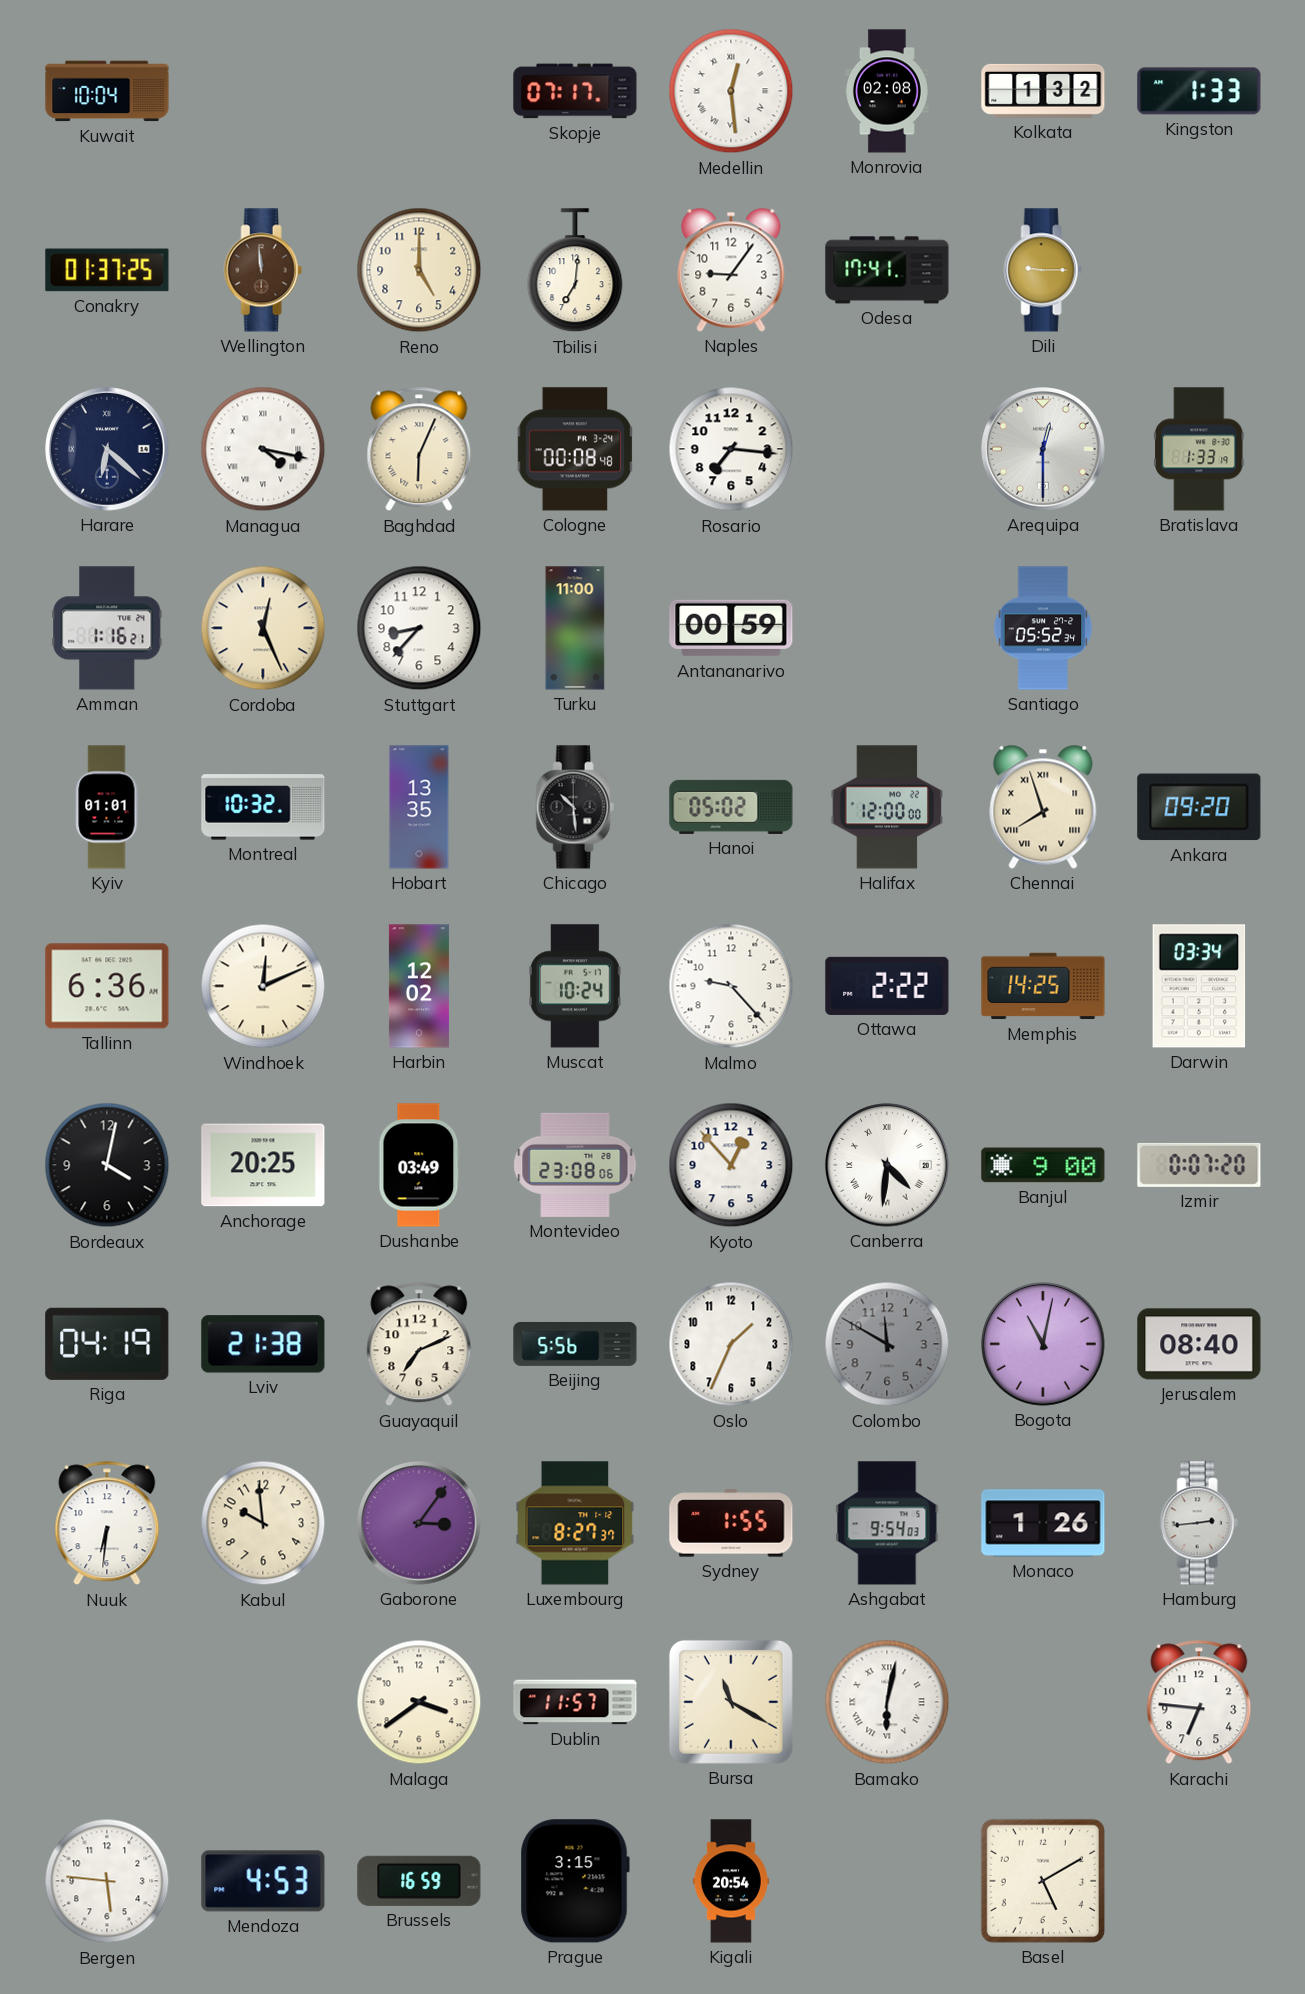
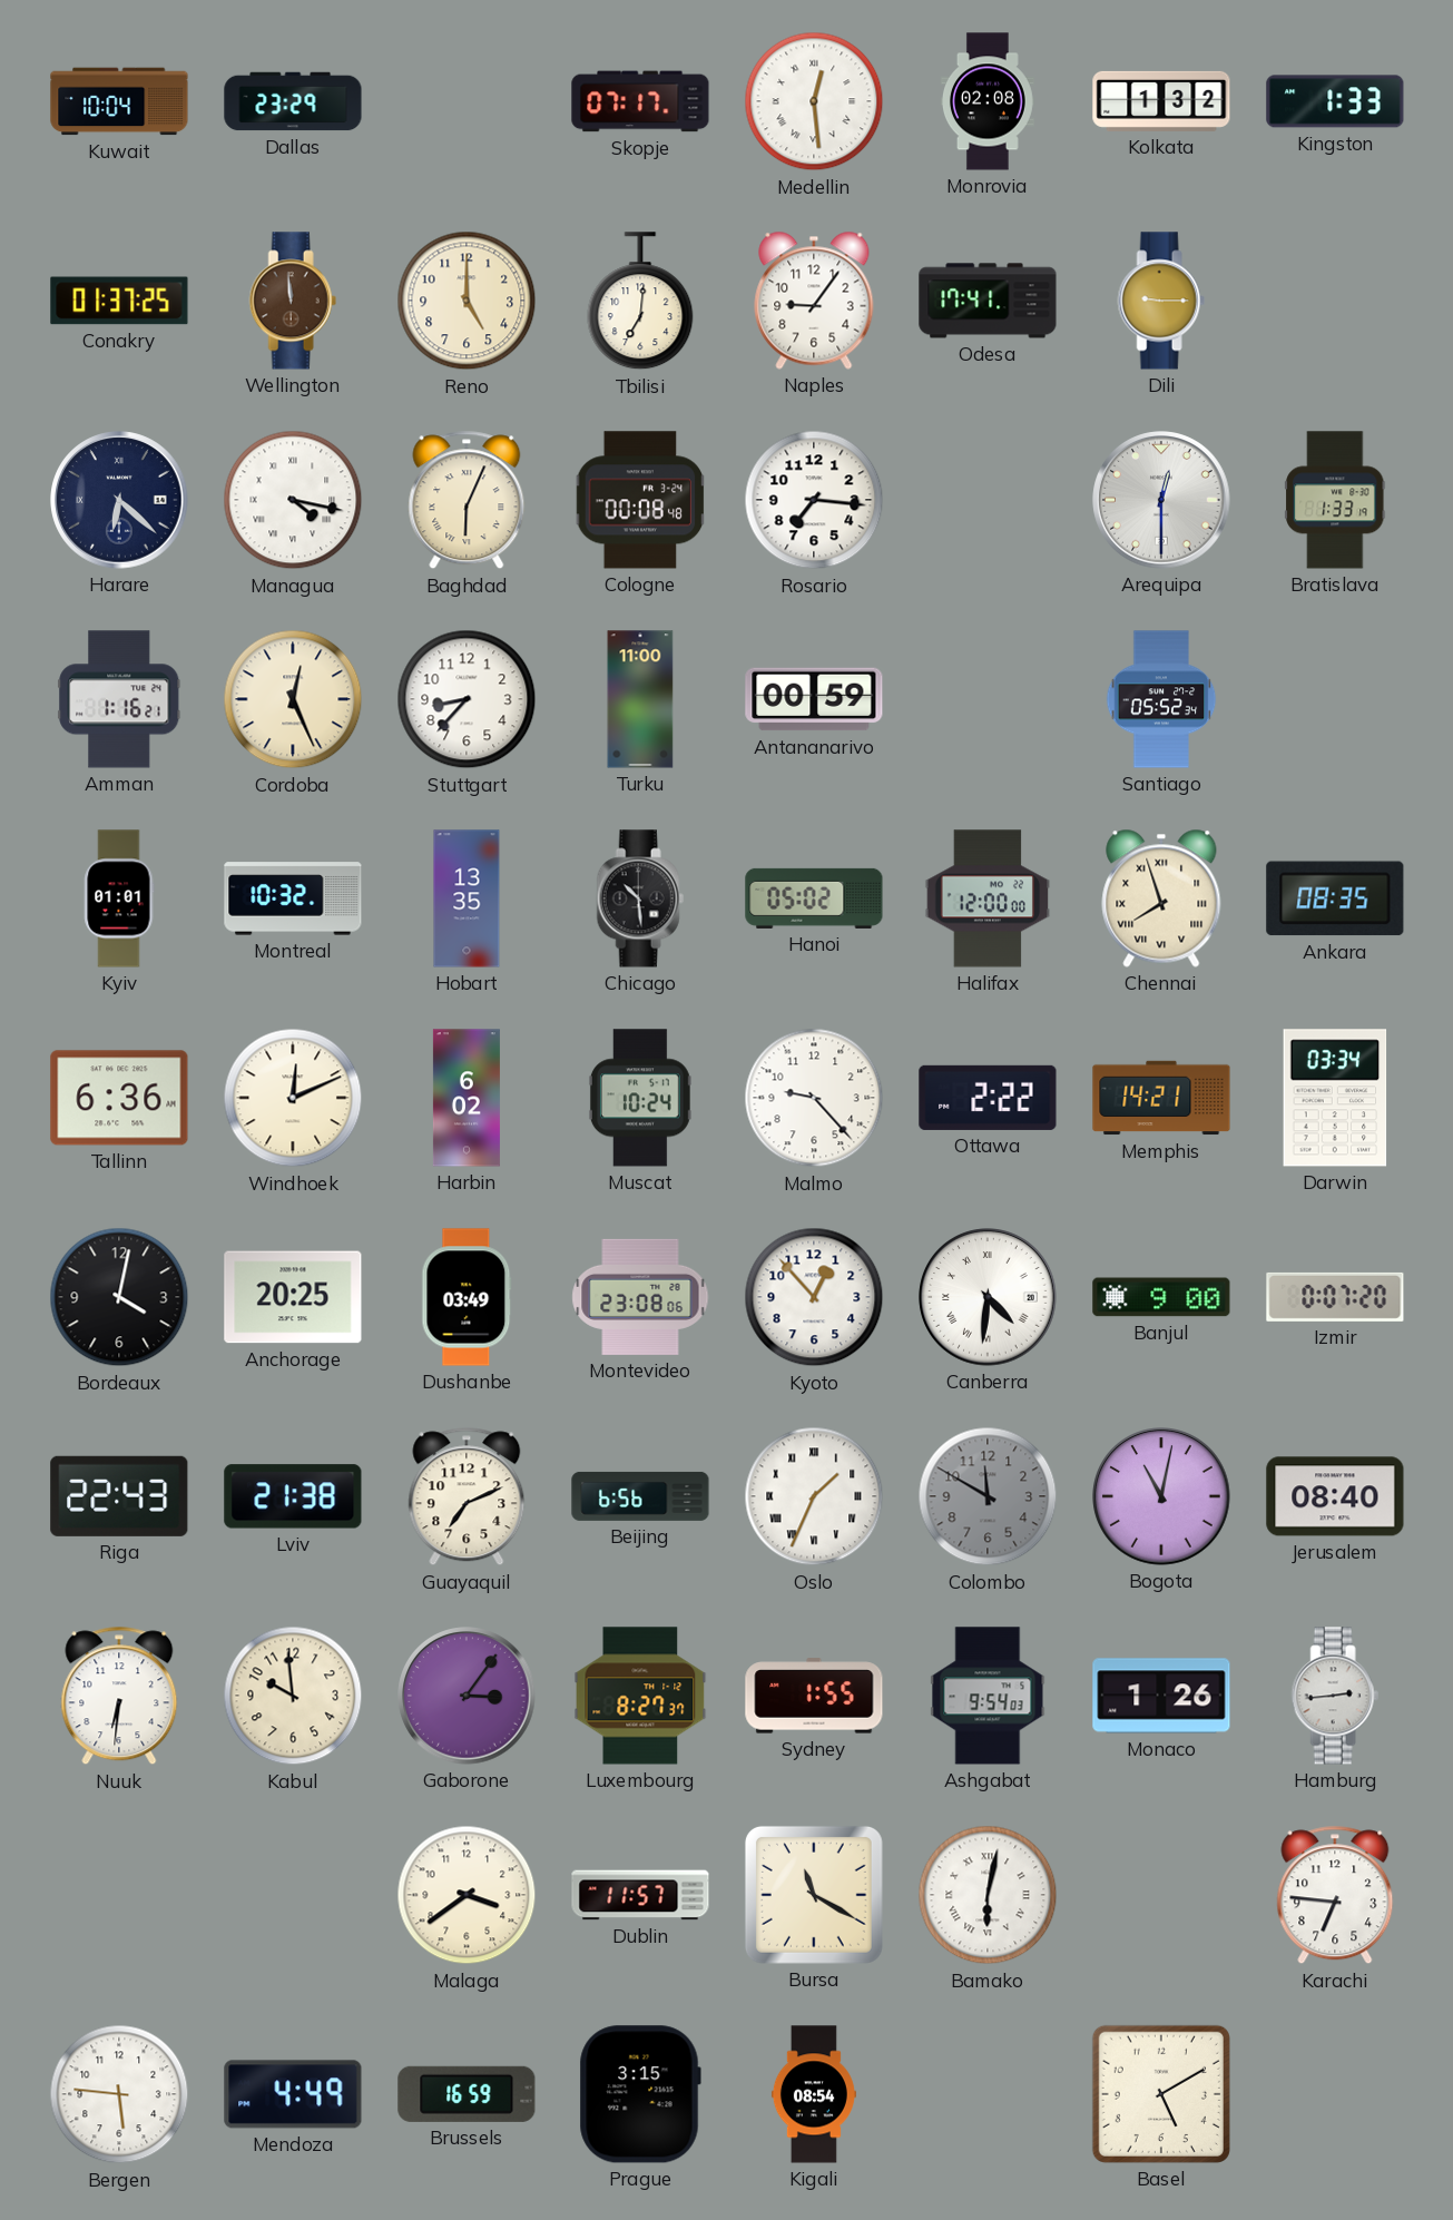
Dallas: none -> 23:29 (293, 101)
Ankara: 09:20 -> 08:35 (1335, 898)
Harbin: 12:02 -> 6:02 (467, 1098)
Memphis: 14:25 -> 14:21 (1161, 1098)
Riga: 04:19 -> 22:43 (119, 1496)
Beijing: 5:56 -> 6:56 (640, 1496)
Oslo numerals: Arabic -> Roman (814, 1496)
Mendoza: 4:53 -> 4:49 (293, 2094)
Kigali: 20:54 -> 08:54 (814, 2094)
